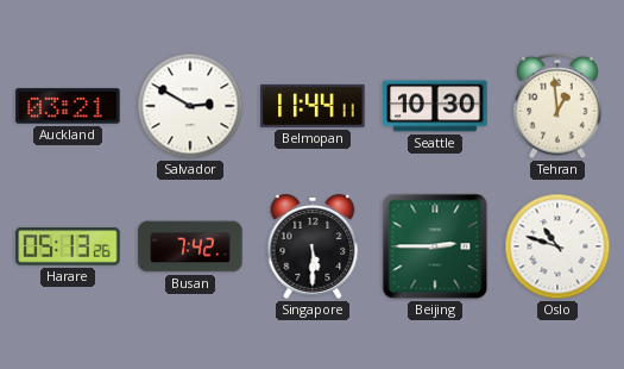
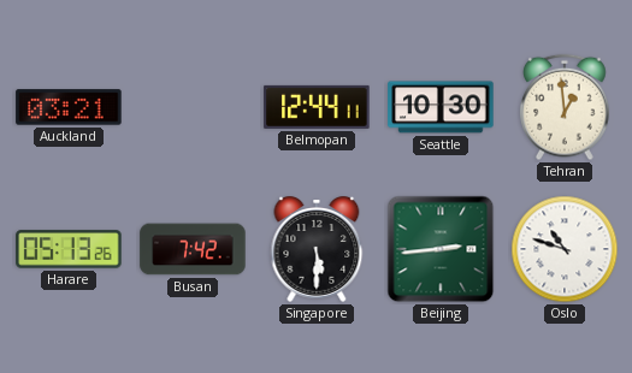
Salvador: 2:50 -> none (190, 106)
Belmopan: 11:44 -> 12:44 (317, 107)
Beijing: 2:45 -> 2:44 (441, 249)
